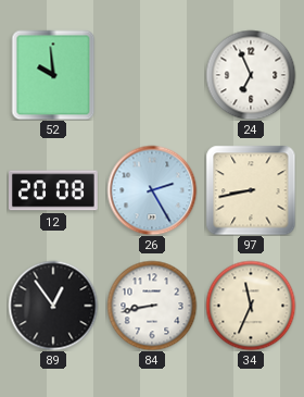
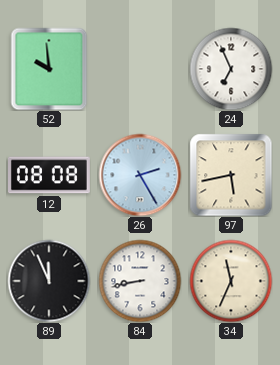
12: 20:08 -> 08:08 (50, 175)
97: 8:43 -> 5:43 (231, 175)
89: 12:54 -> 11:56 (49, 281)
